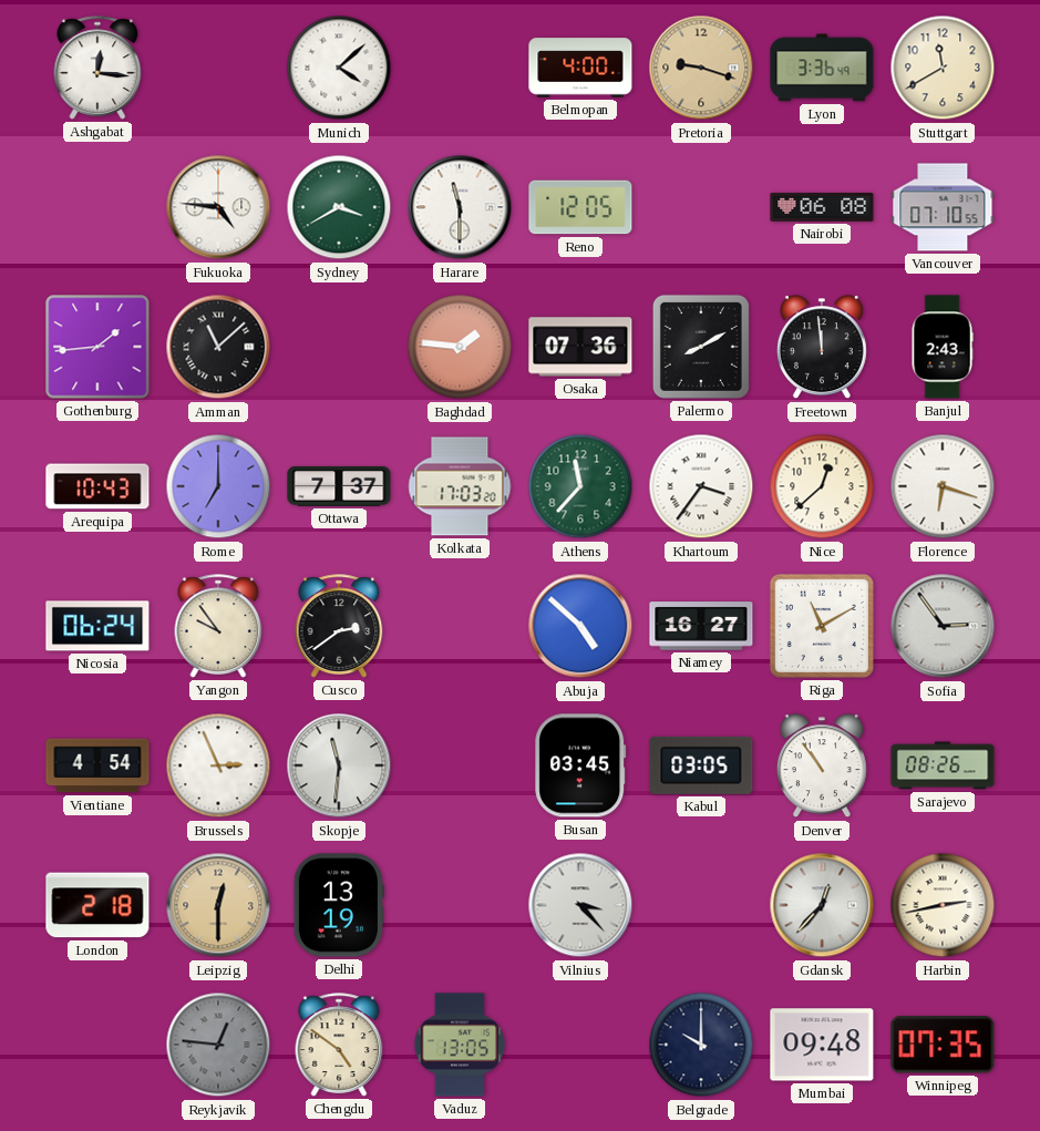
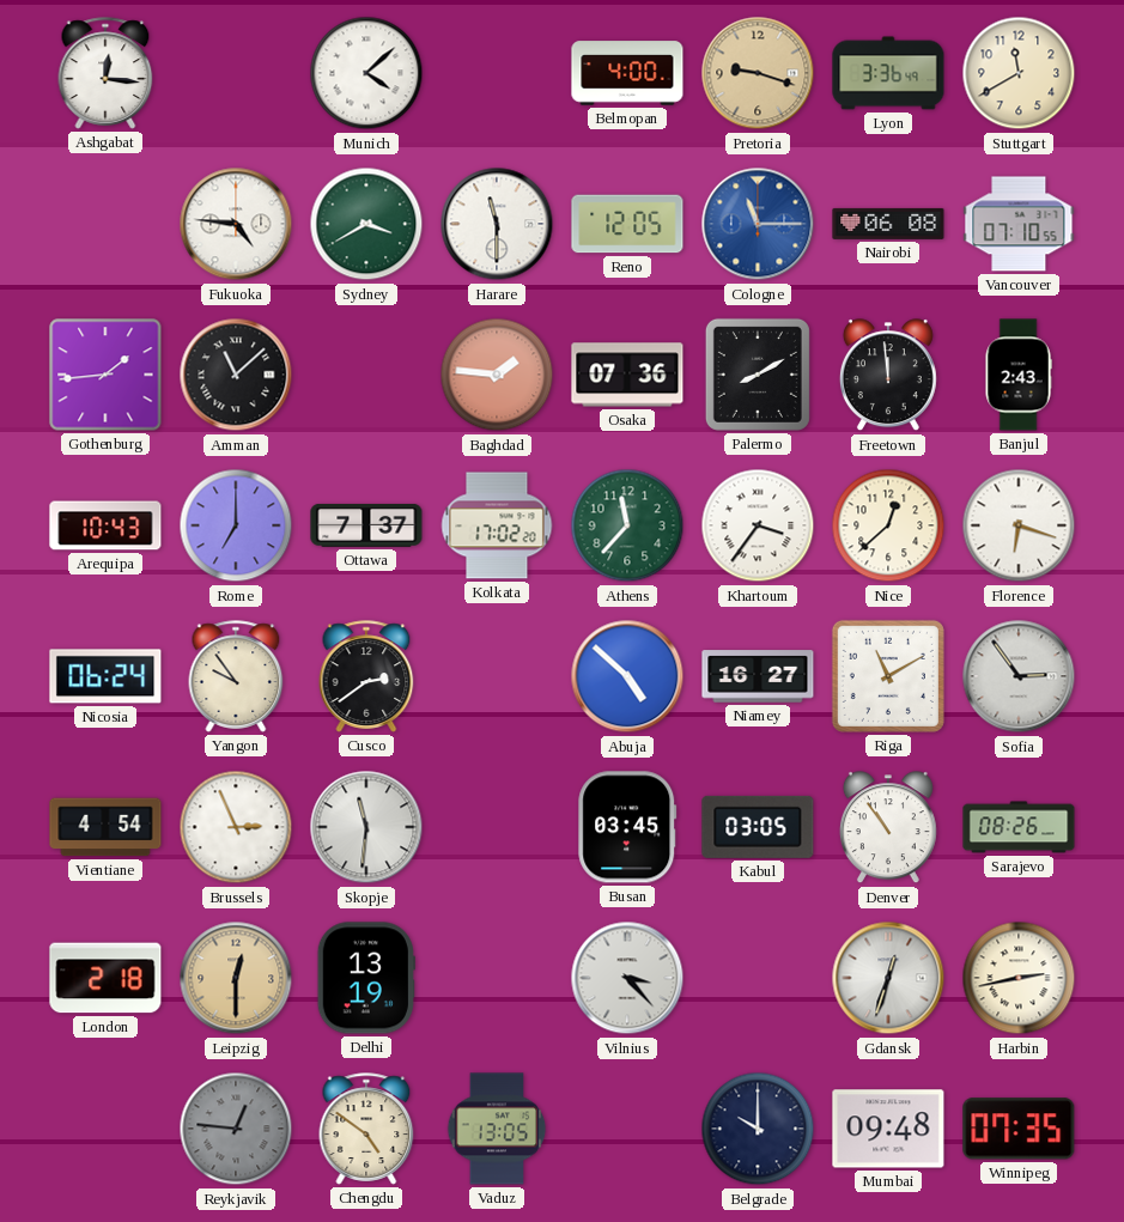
Cologne: none -> 11:15 (758, 224)
Kolkata: 17:03 -> 17:02 (497, 525)
Gdansk: 12:37 -> 12:33 (888, 978)
